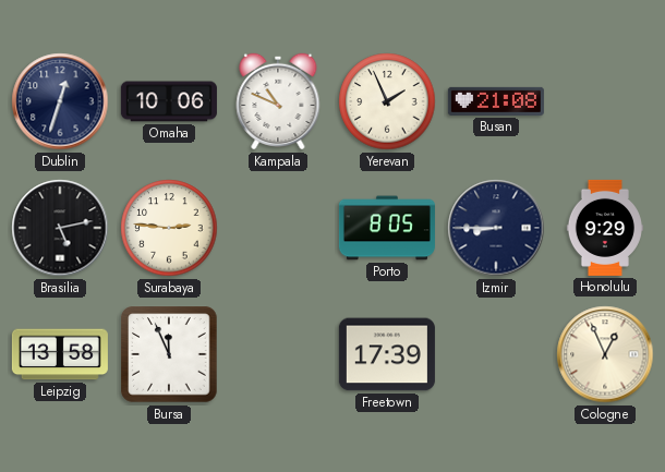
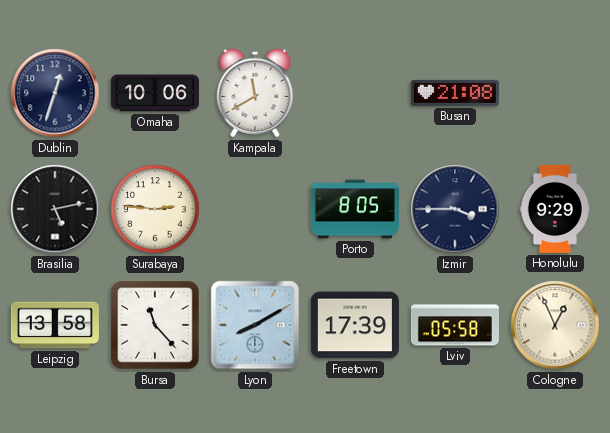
Kampala: 10:49 -> 11:40 (255, 93)
Yerevan: 1:56 -> none (387, 101)
Izmir: 8:45 -> 3:45 (455, 209)
Bursa: 11:56 -> 11:23 (155, 325)
Lyon: none -> 8:10 (255, 325)
Lviv: none -> 05:58 (455, 325)
